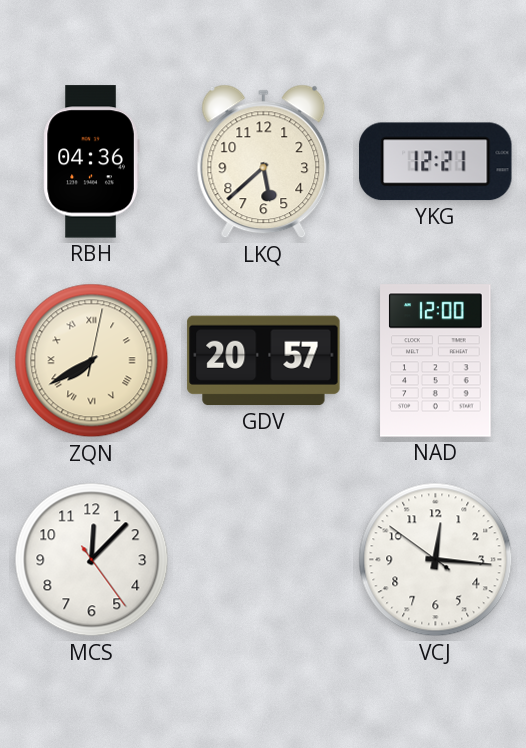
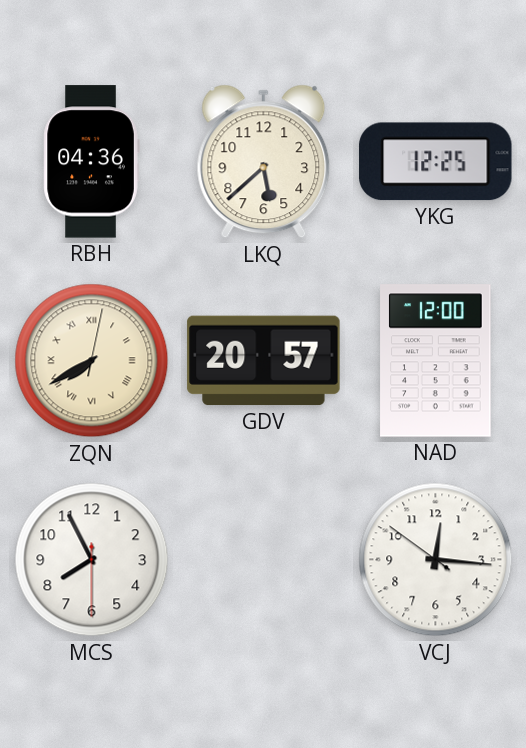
YKG: 12:21 -> 12:25 (436, 162)
MCS: 12:07 -> 7:55 (92, 560)
